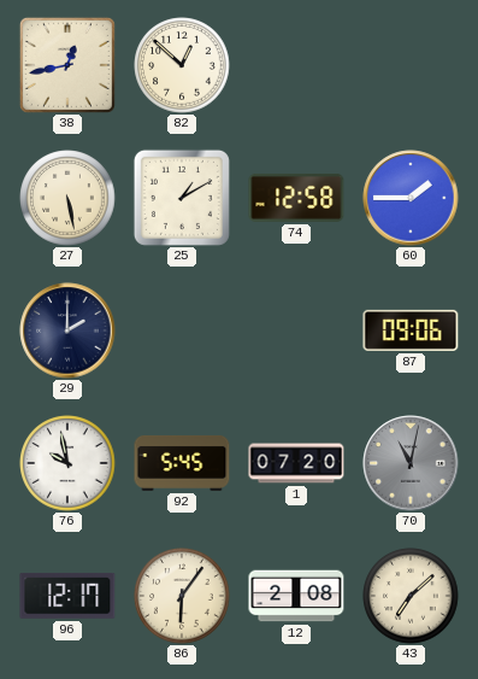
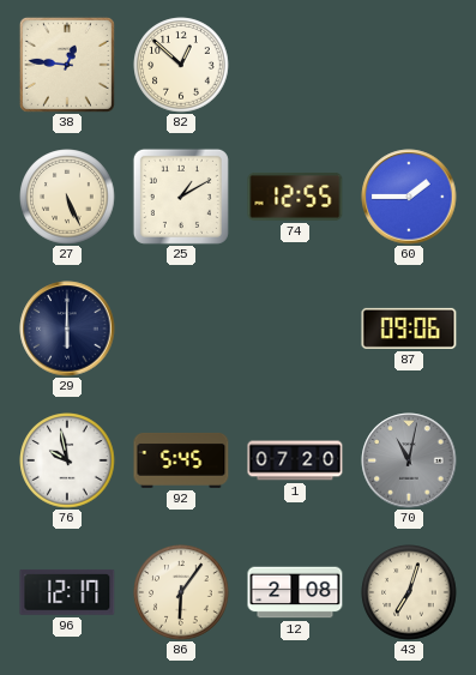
38: 12:43 -> 12:46 (67, 65)
27: 5:28 -> 5:26 (67, 197)
74: 12:58 -> 12:55 (295, 197)
29: 2:00 -> 6:00 (67, 329)
43: 7:08 -> 7:03 (409, 592)
